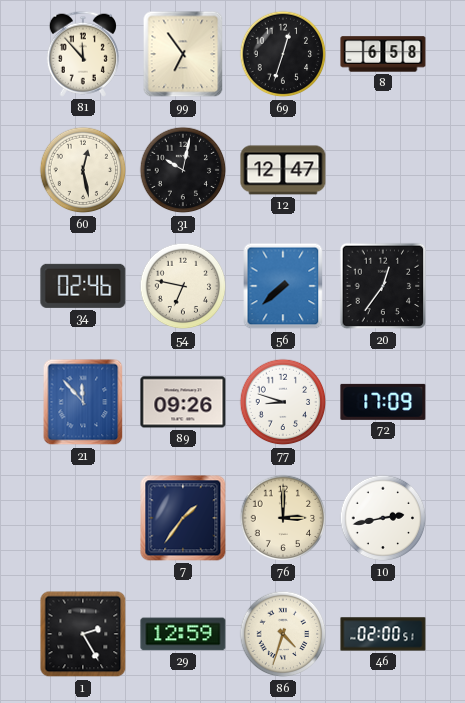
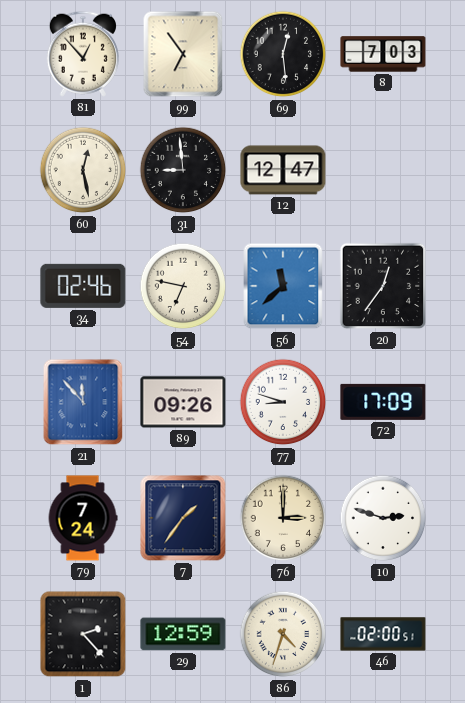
81: 11:53 -> 12:53 (83, 54)
69: 12:33 -> 12:29 (283, 54)
8: 6:58 -> 7:03 (383, 54)
31: 10:02 -> 8:59 (183, 170)
56: 7:38 -> 11:38 (283, 286)
79: none -> 7:24 (83, 518)
10: 2:43 -> 2:48 (383, 518)
1: 2:25 -> 2:23 (83, 634)
